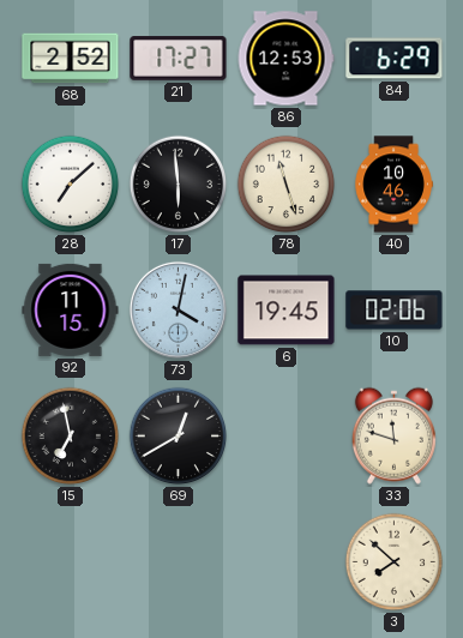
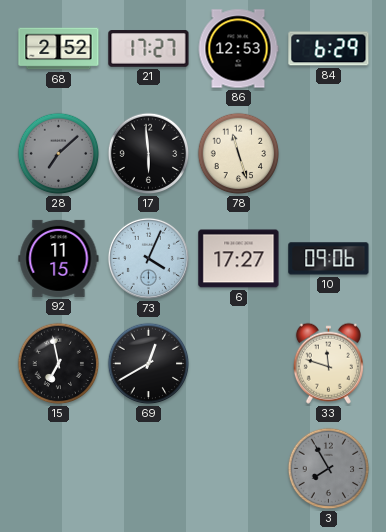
28 dial: white -> grey (59, 154)
40: 10:46 -> none (393, 185)
73: 4:02 -> 4:04 (148, 258)
6: 19:45 -> 17:27 (239, 259)
10: 02:06 -> 09:06 (329, 259)
3: 7:52 -> 7:55 (329, 469)
3 dial: cream -> grey (329, 469)
